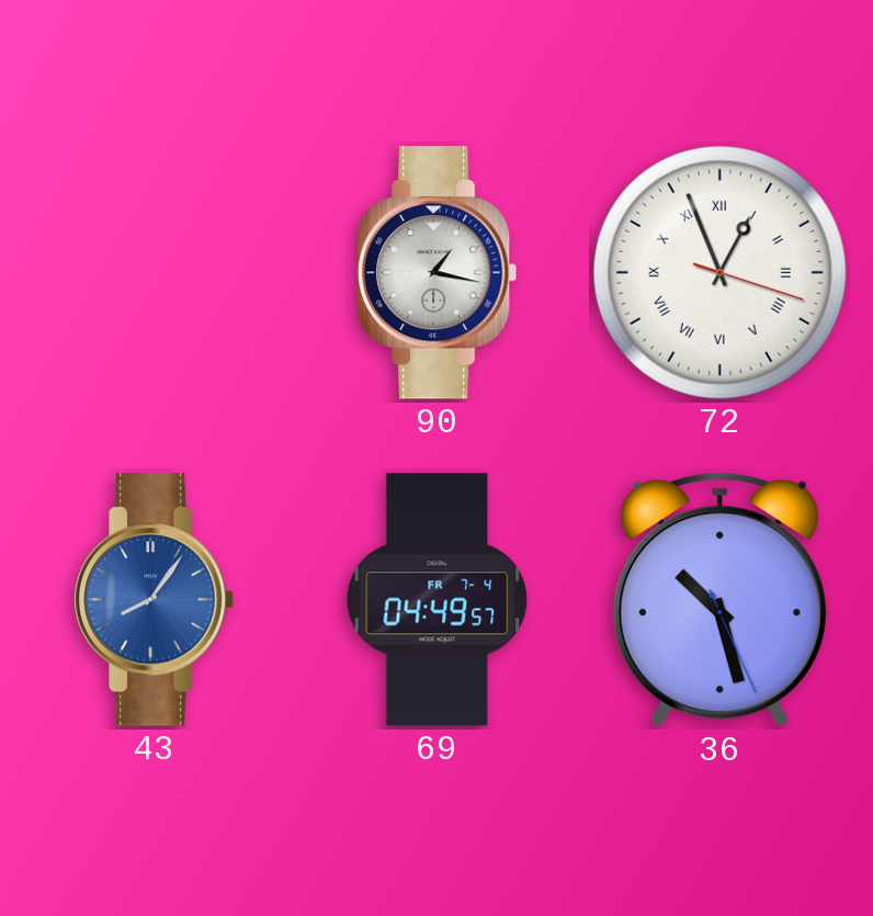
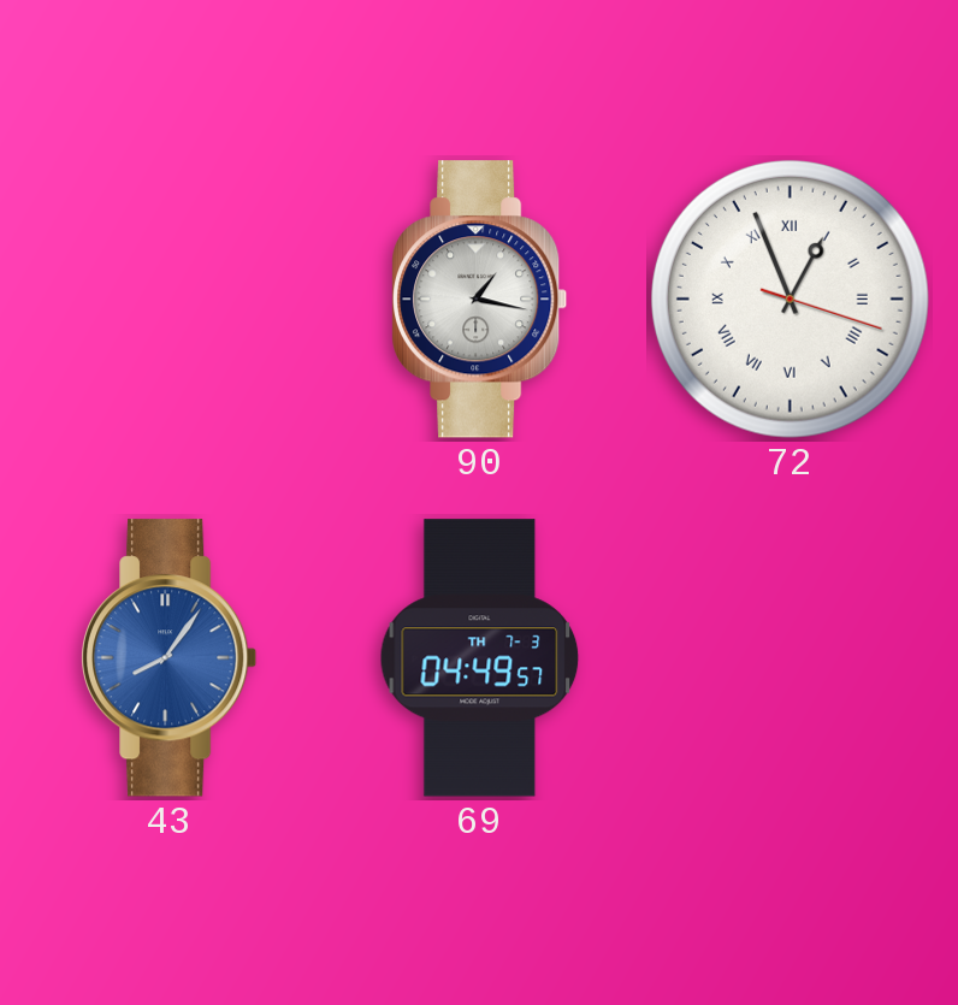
69 date: FR 7-4 -> TH 7-3 (480, 658)
36: 10:27 -> none (719, 600)
